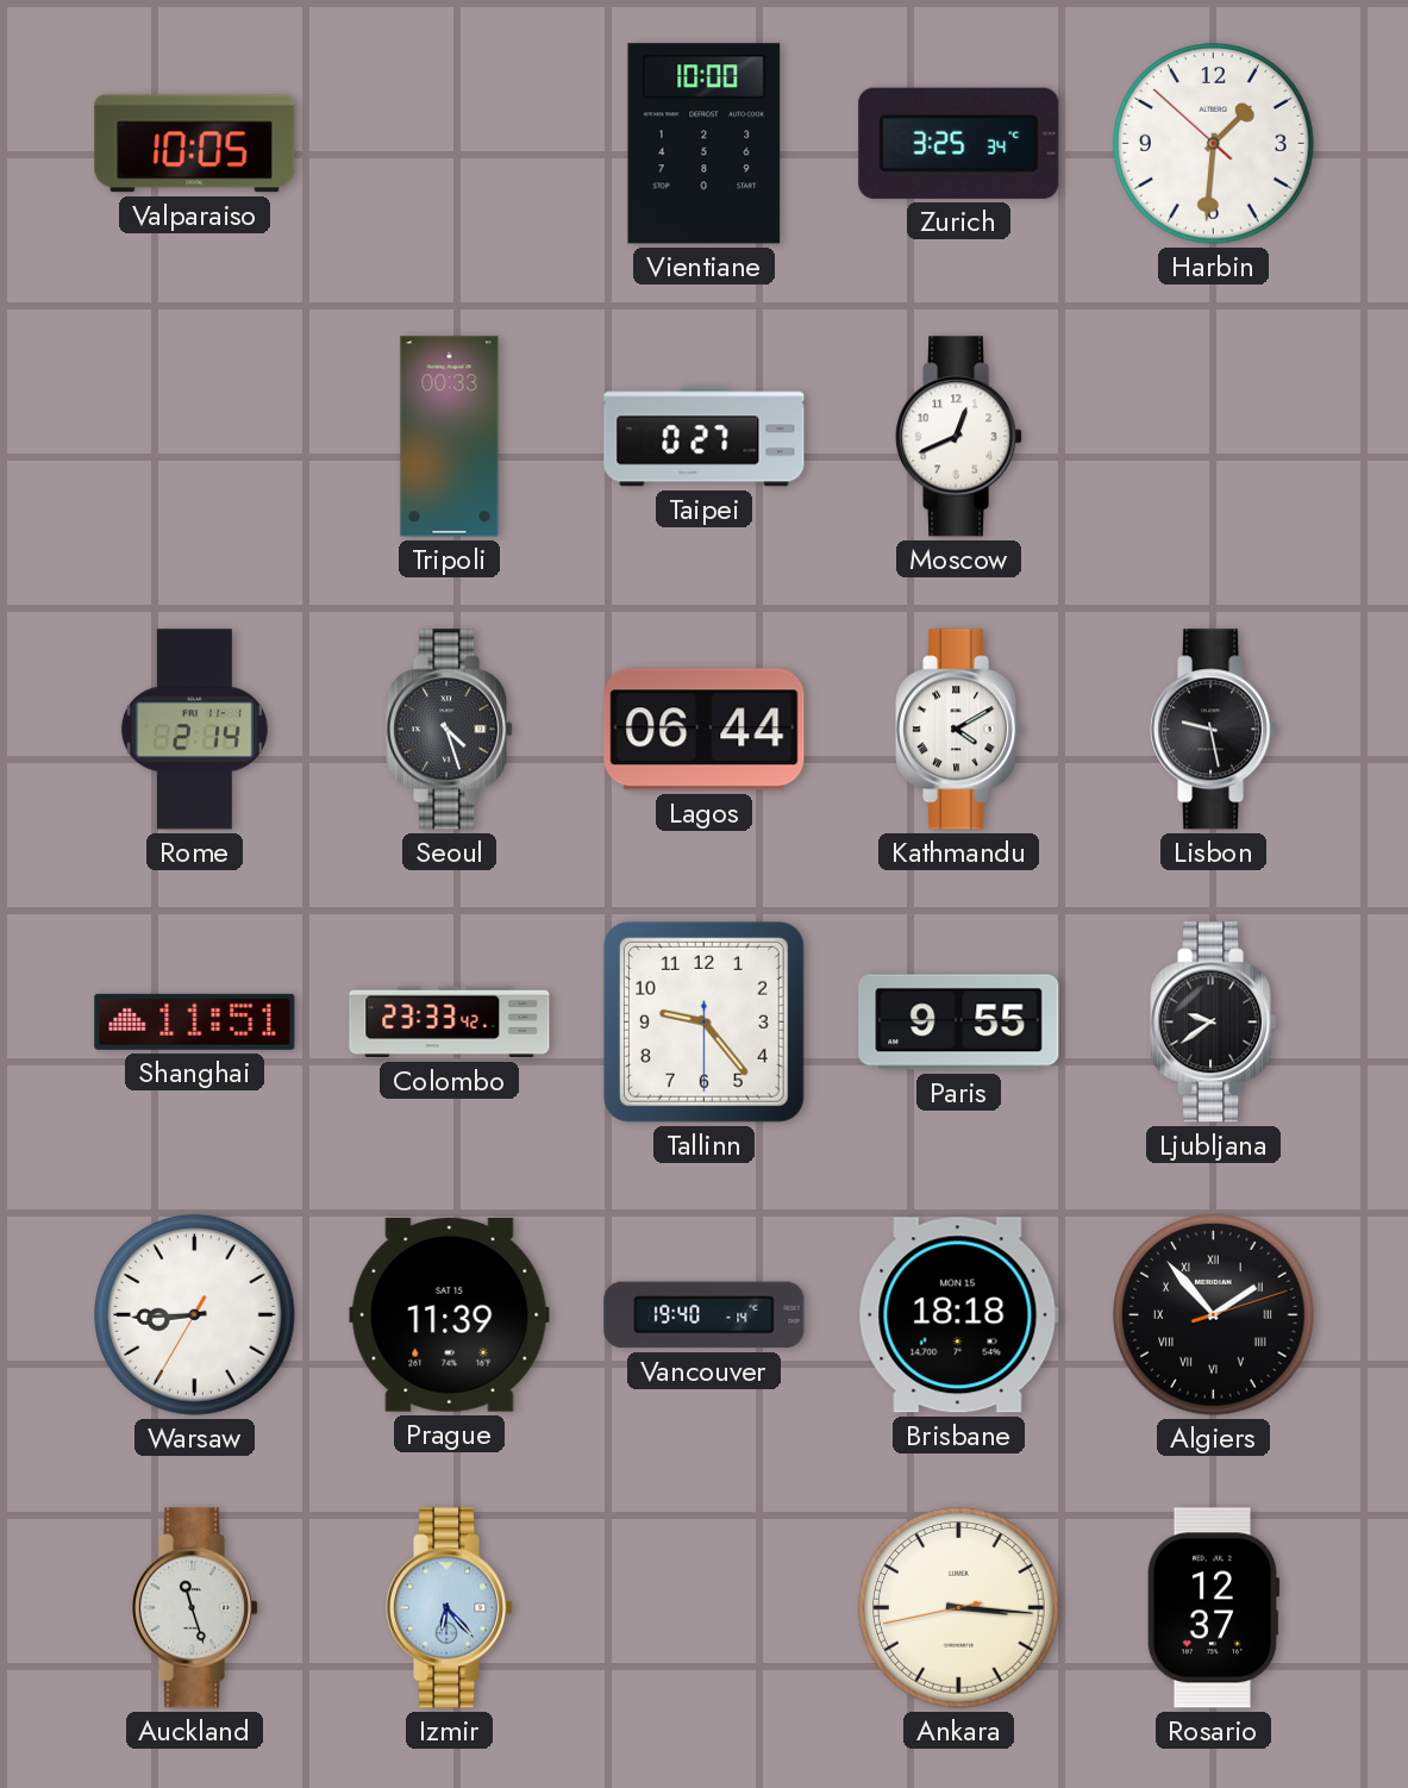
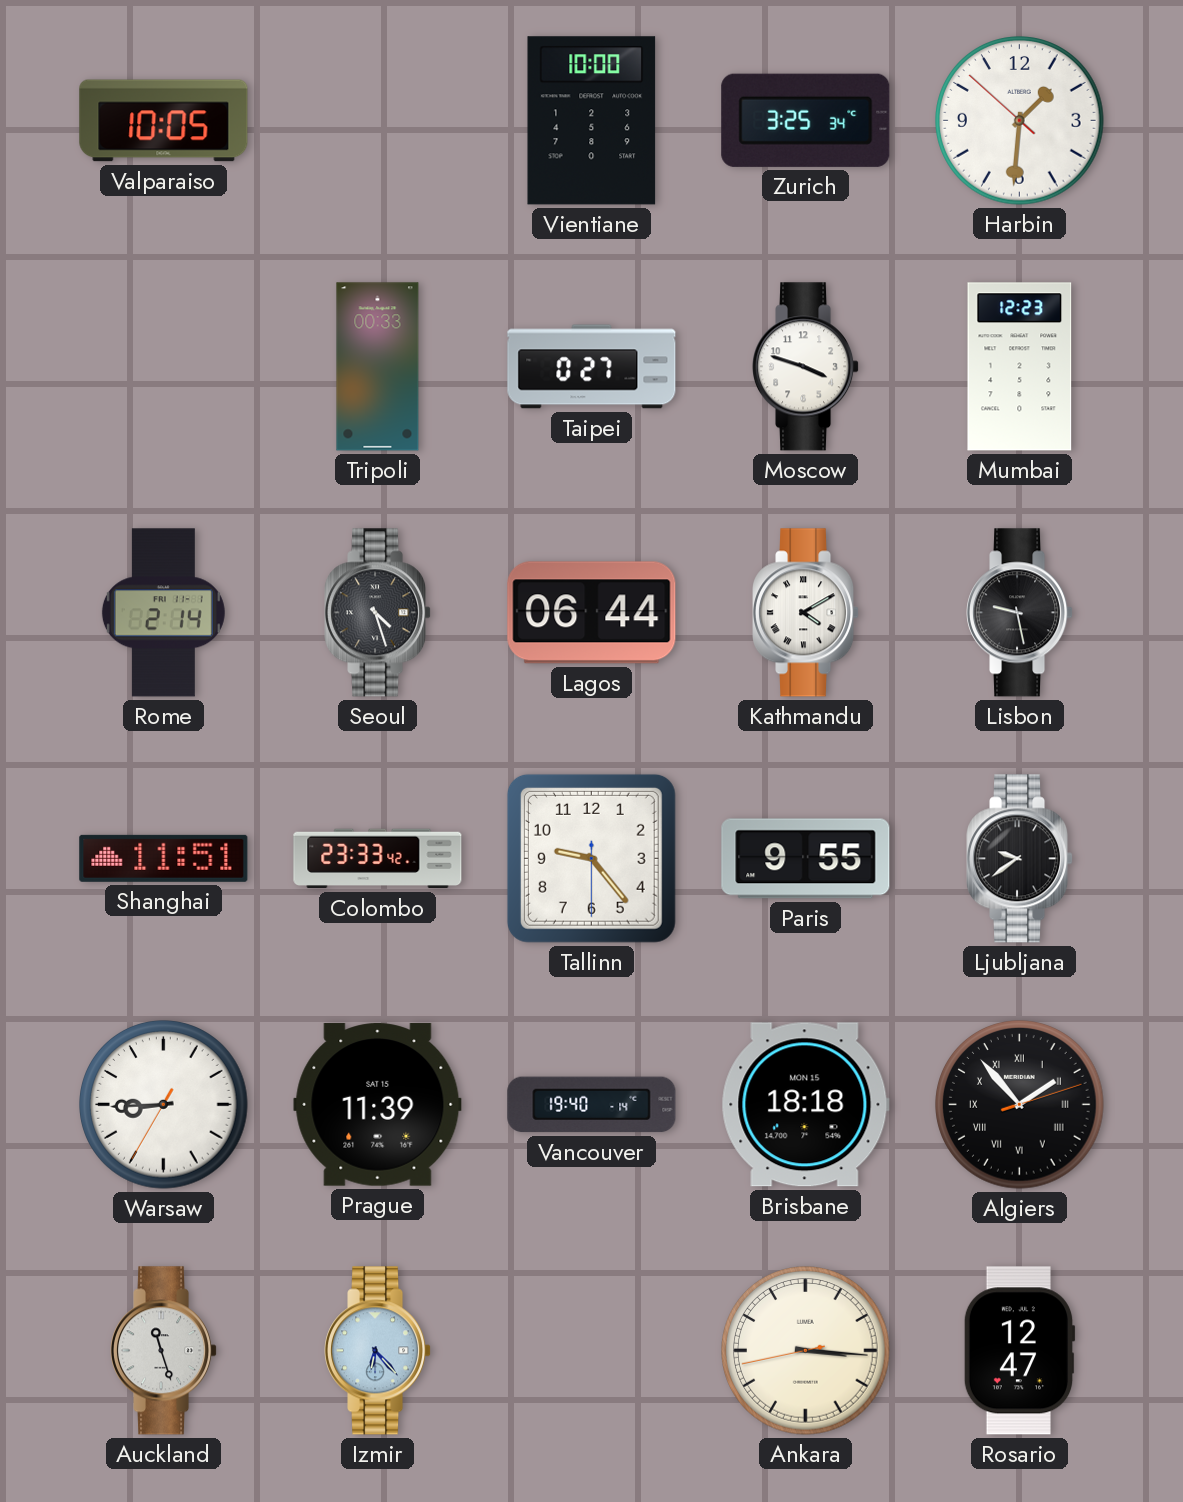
Moscow: 12:41 -> 3:48 (807, 367)
Mumbai: none -> 12:23 (1020, 367)
Rosario: 12:37 -> 12:47 (1019, 1351)
